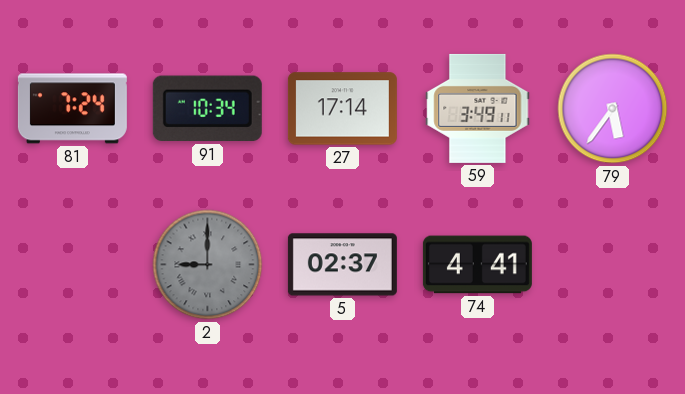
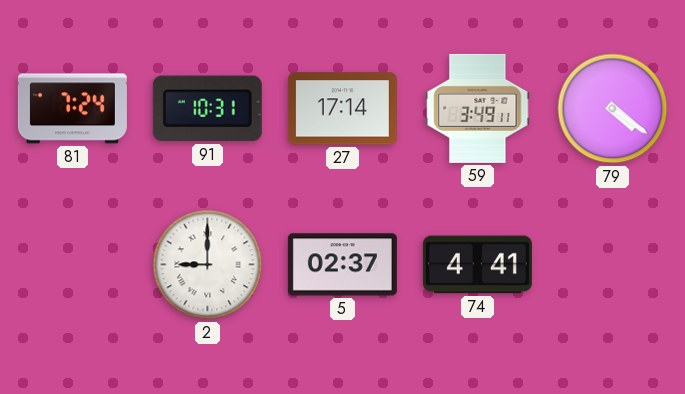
91: 10:34 -> 10:31 (207, 109)
79: 5:36 -> 4:21 (613, 109)
2 dial: grey -> white (208, 265)
